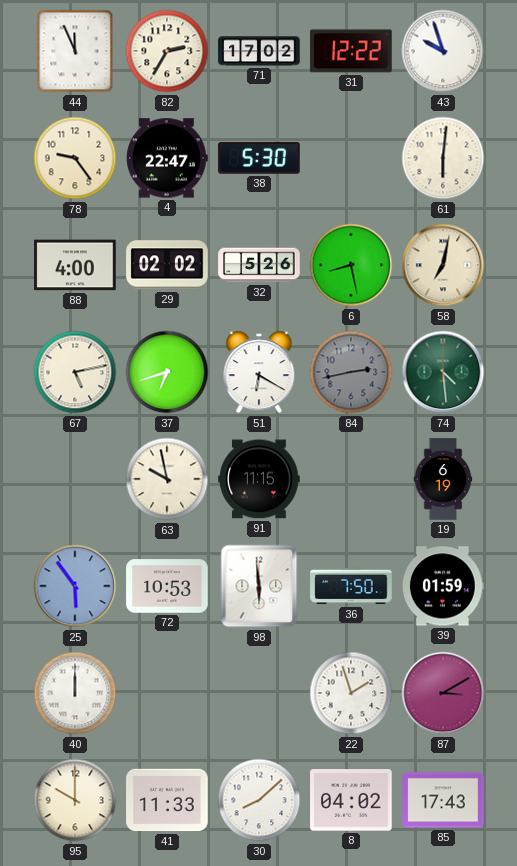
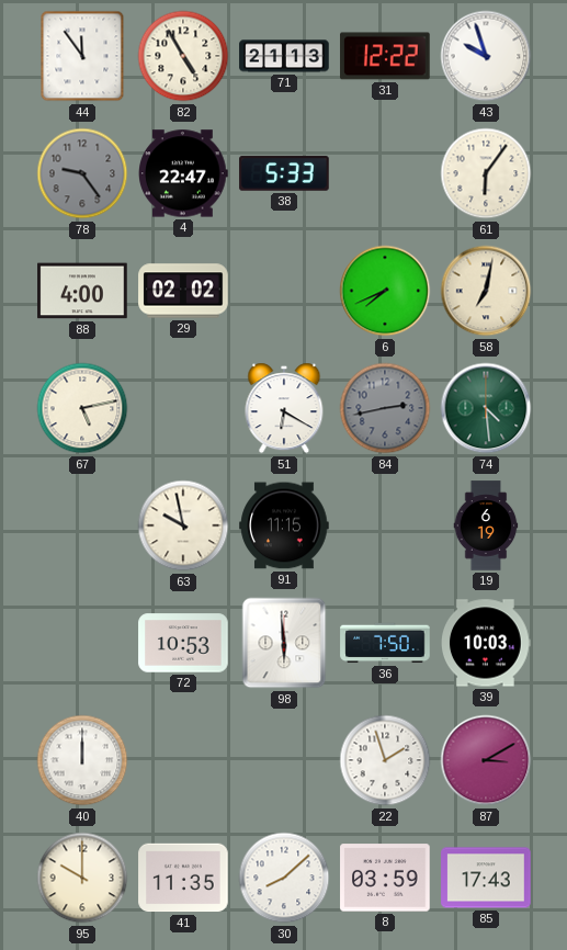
44: 11:56 -> 11:54 (82, 56)
82: 2:35 -> 4:55 (183, 56)
71: 17:02 -> 21:13 (284, 56)
78 dial: cream -> grey (82, 173)
38: 5:30 -> 5:33 (284, 173)
61: 6:01 -> 6:06 (486, 173)
32: 5:26 -> none (259, 265)
6: 8:28 -> 7:41 (385, 291)
37: 6:42 -> none (167, 372)
25: 5:54 -> none (75, 586)
39: 01:59 -> 10:03 (487, 643)
41: 11:33 -> 11:35 (183, 878)
8: 04:02 -> 03:59 (385, 878)
